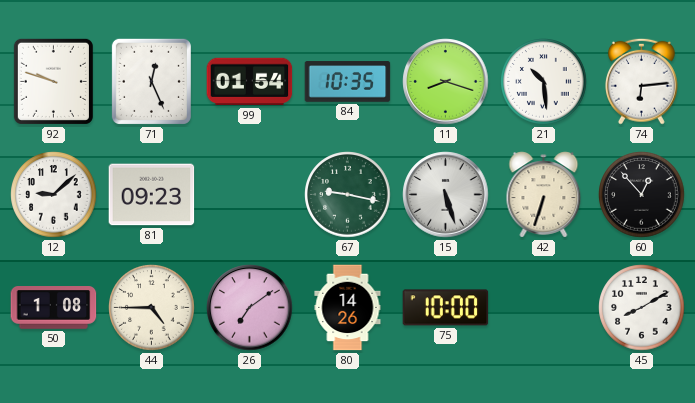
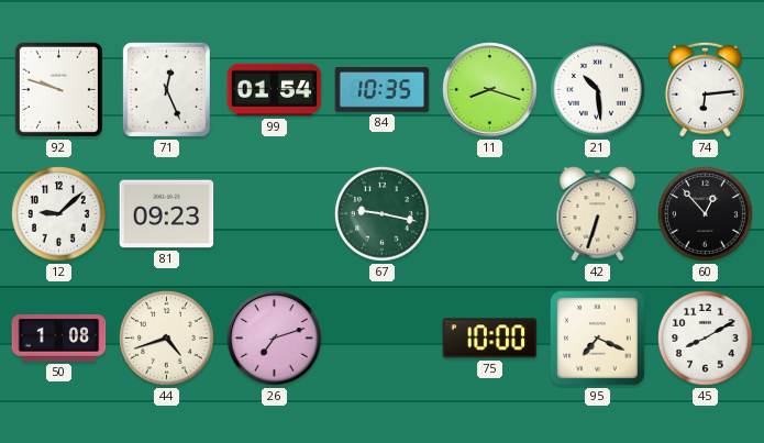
15: 5:27 -> none (446, 195)
44: 4:45 -> 4:42 (167, 339)
26: 7:09 -> 7:12 (275, 339)
80: 14:26 -> none (348, 308)
95: none -> 7:19 (598, 339)
